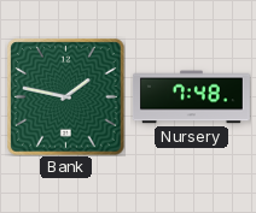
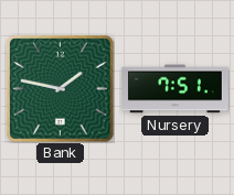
Nursery: 7:48 -> 7:51 (174, 89)
